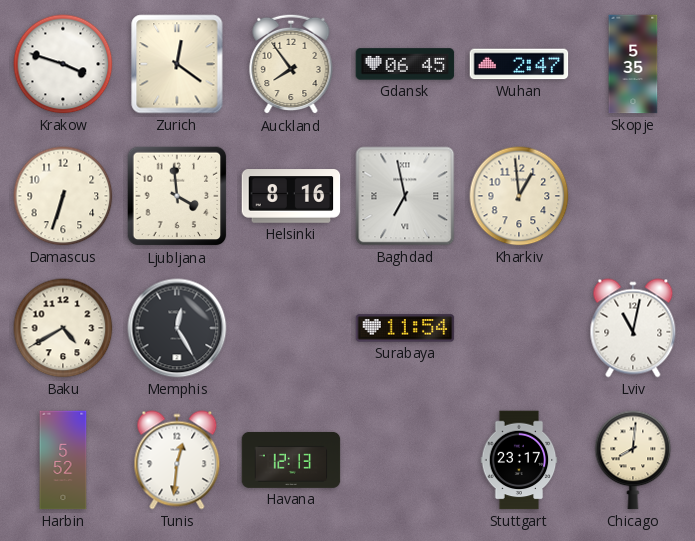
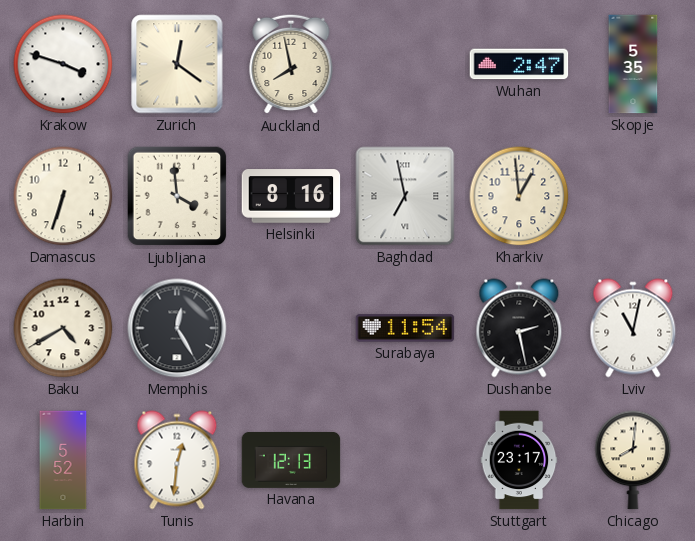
Auckland: 7:54 -> 7:58 (291, 64)
Gdansk: 06:45 -> none (405, 64)
Dushanbe: none -> 2:28 (519, 328)
